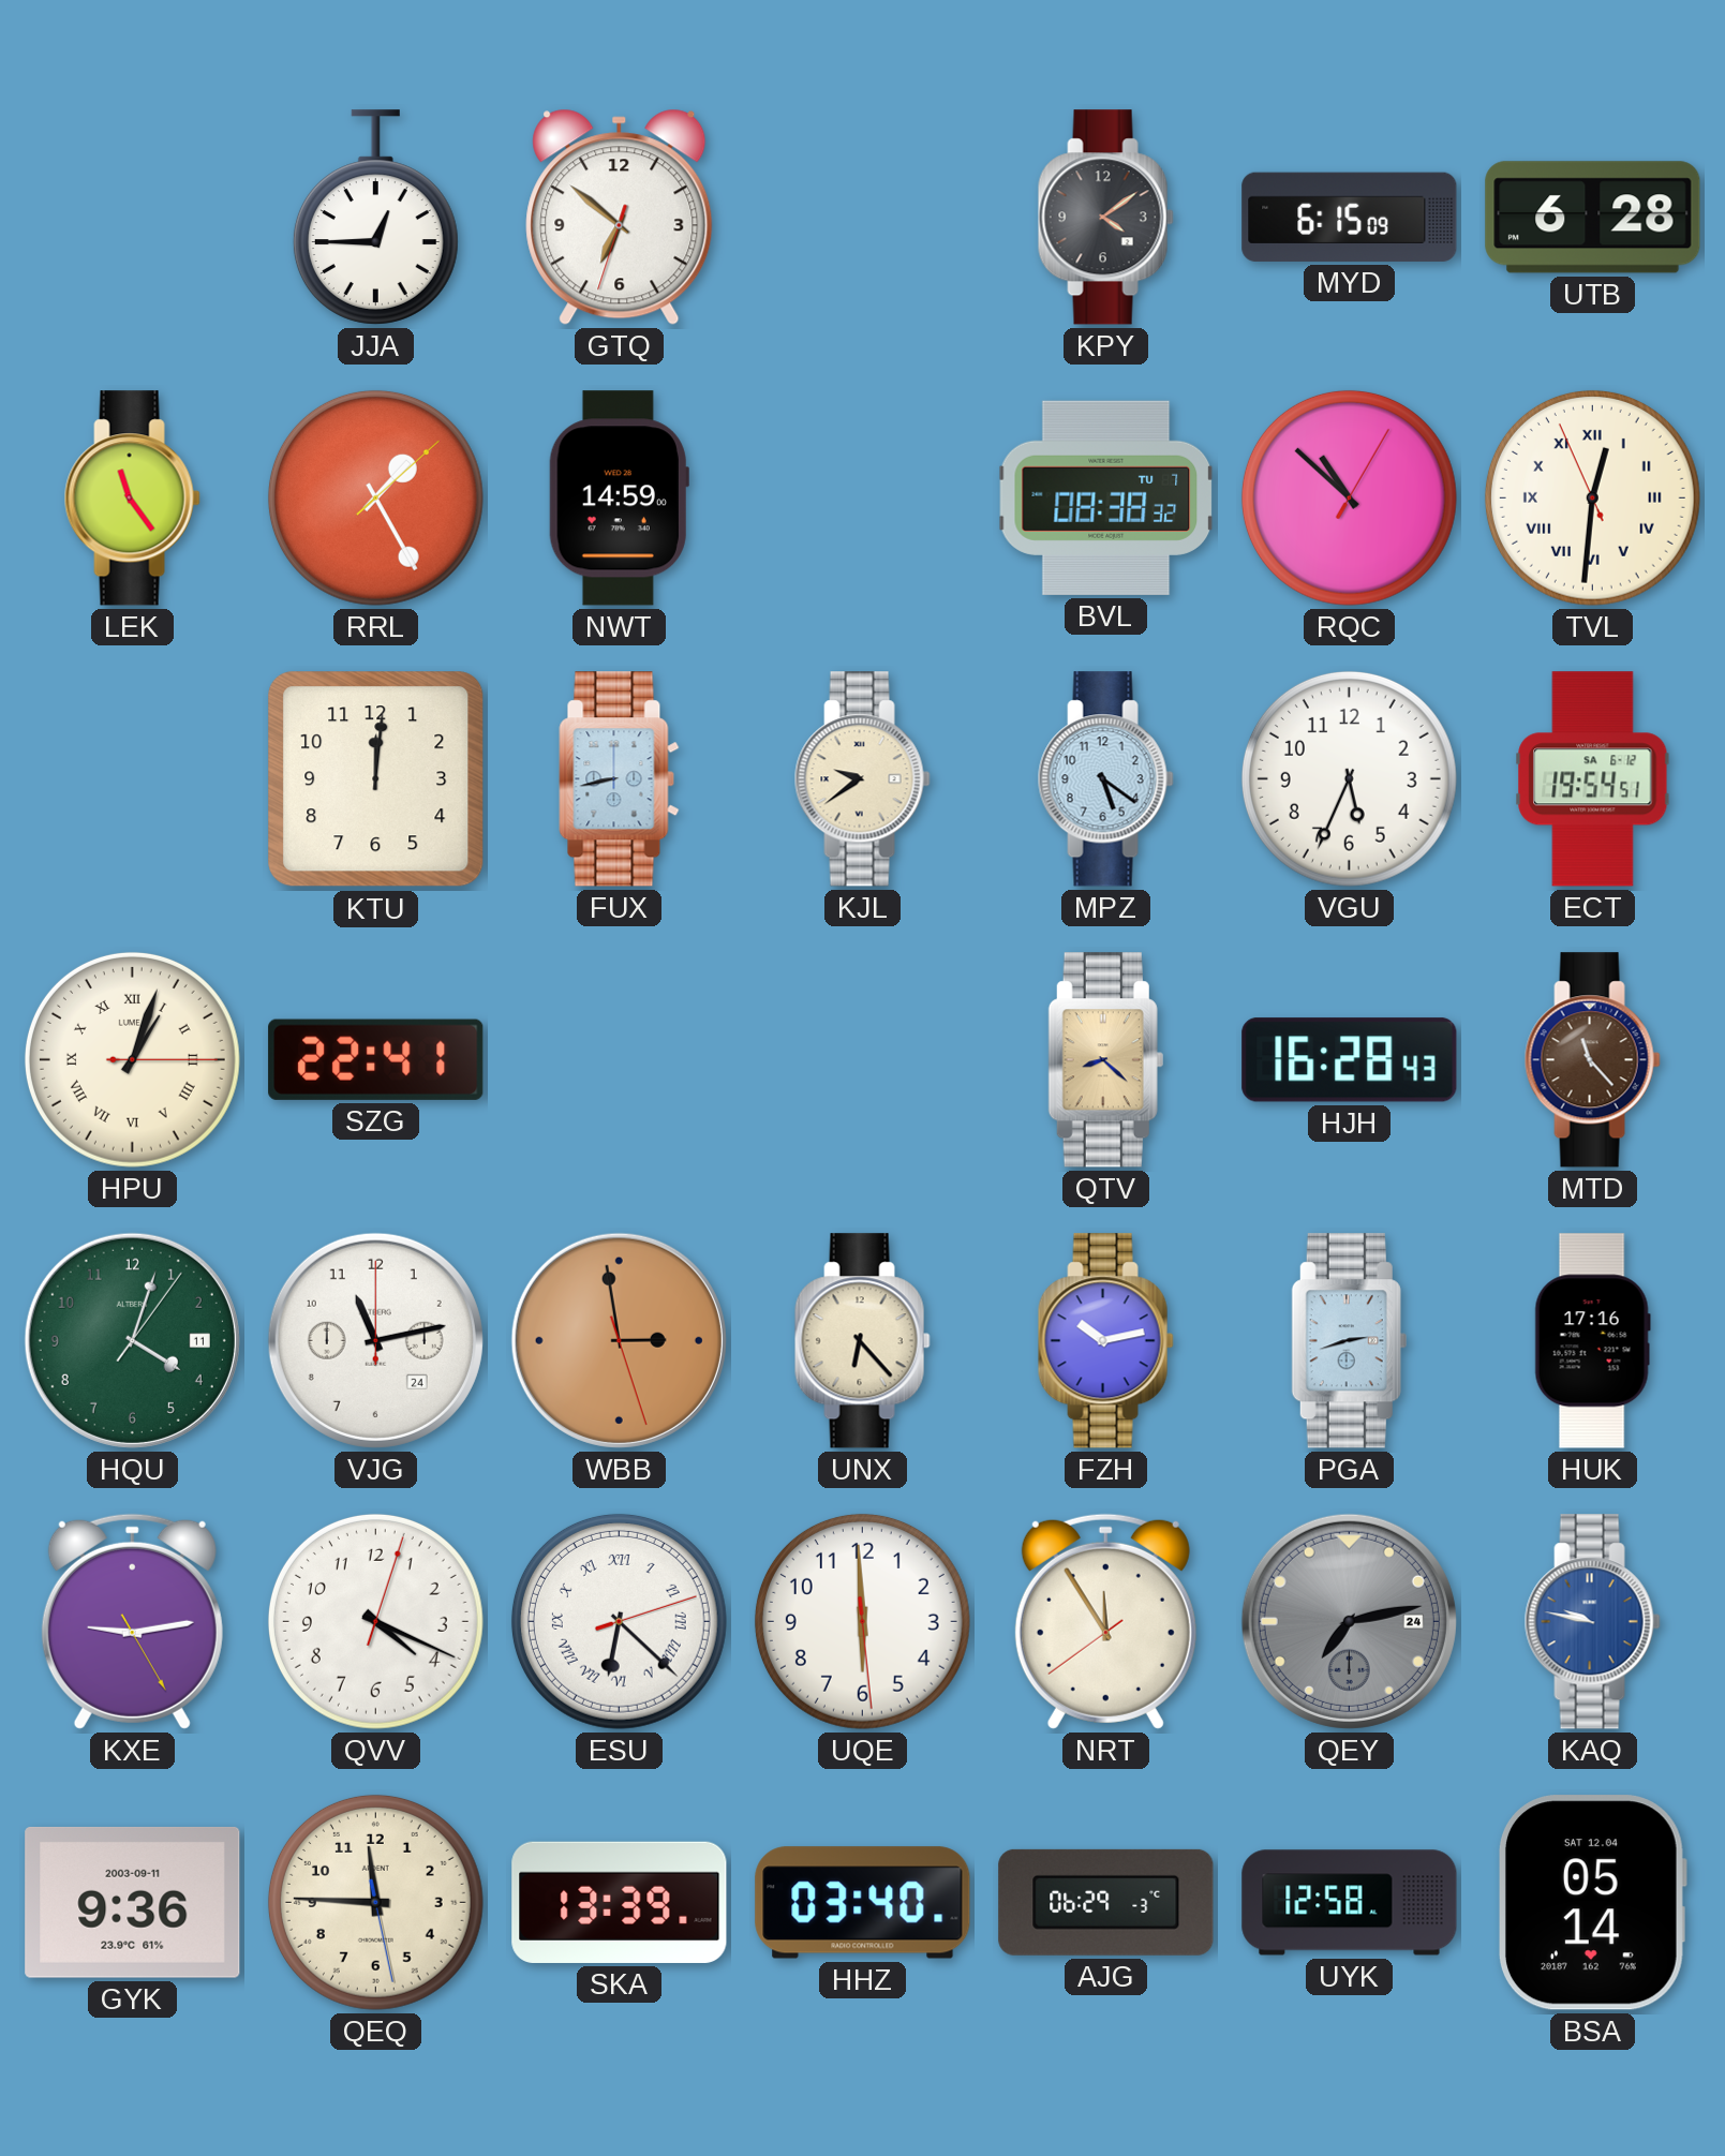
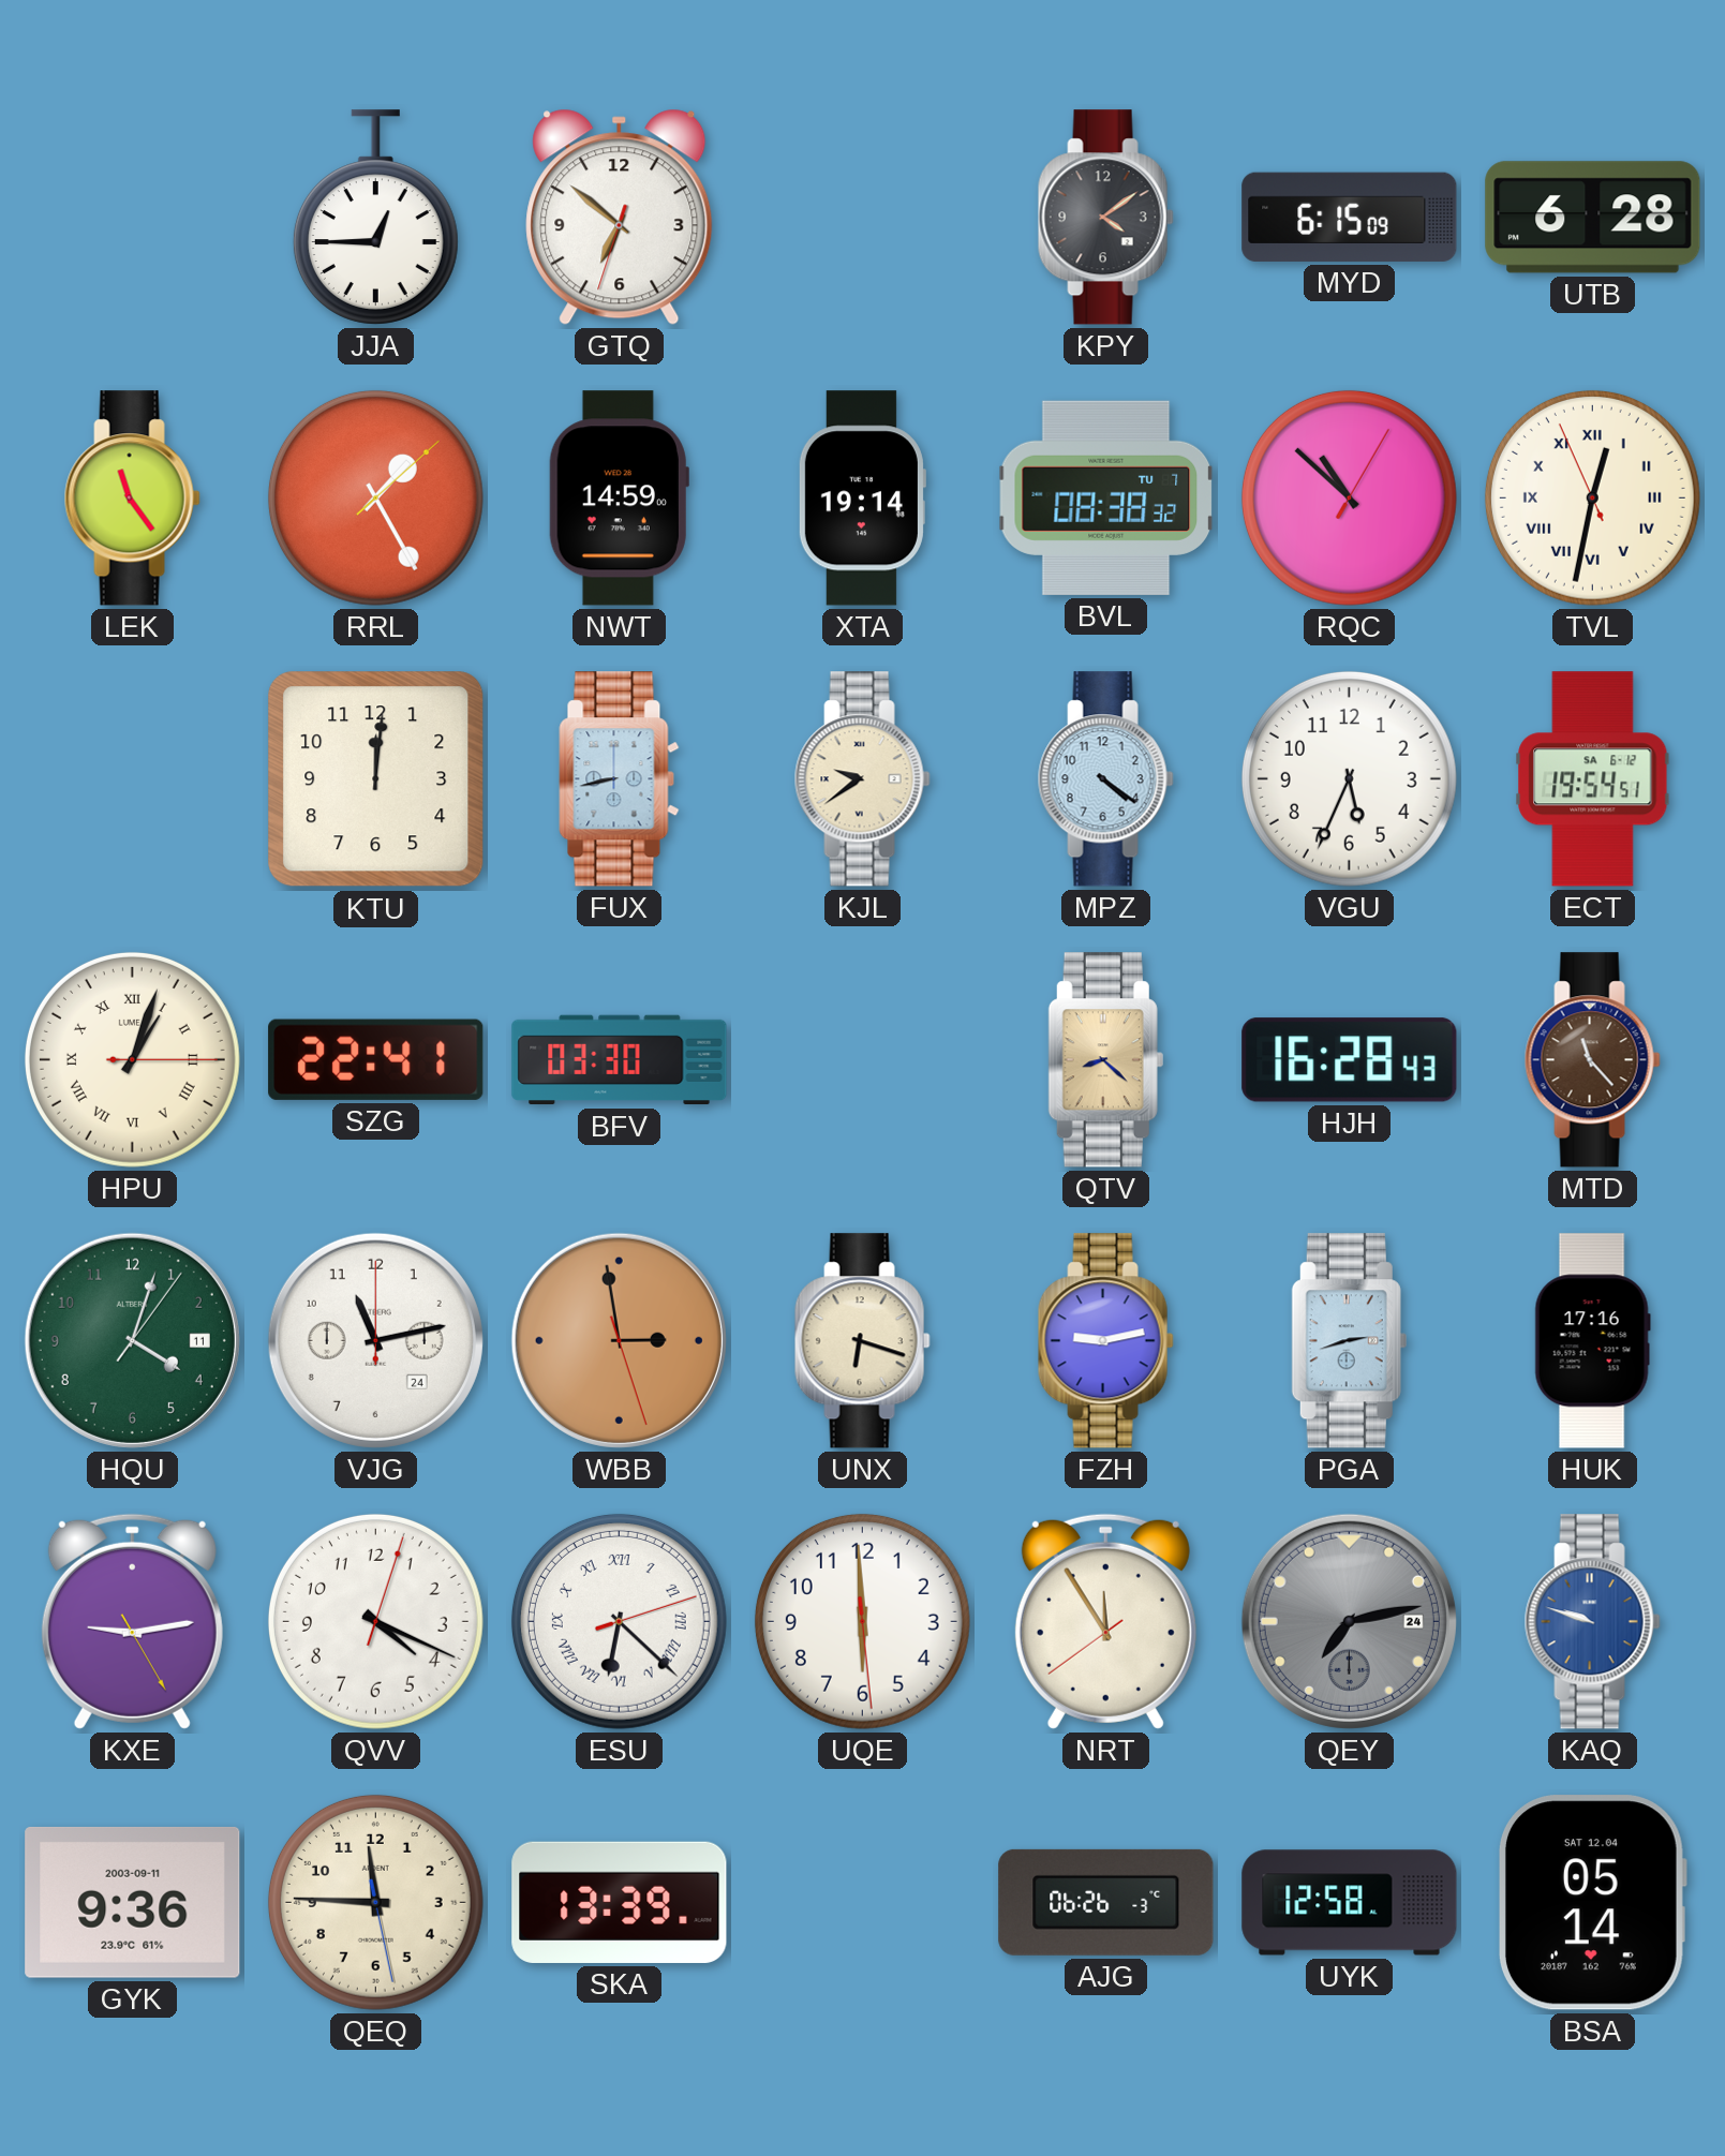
XTA: none -> 19:14 (862, 499)
TVL: 12:30 -> 12:31 (1592, 497)
MPZ: 5:21 -> 4:21 (1105, 779)
BFV: none -> 03:30 (620, 1060)
UNX: 6:23 -> 6:18 (862, 1341)
FZH: 10:13 -> 9:13 (1105, 1341)
KAQ: 9:47 -> 9:48 (1592, 1622)
HHZ: 03:40 -> none (863, 1903)
AJG: 06:29 -> 06:26 (1106, 1902)
